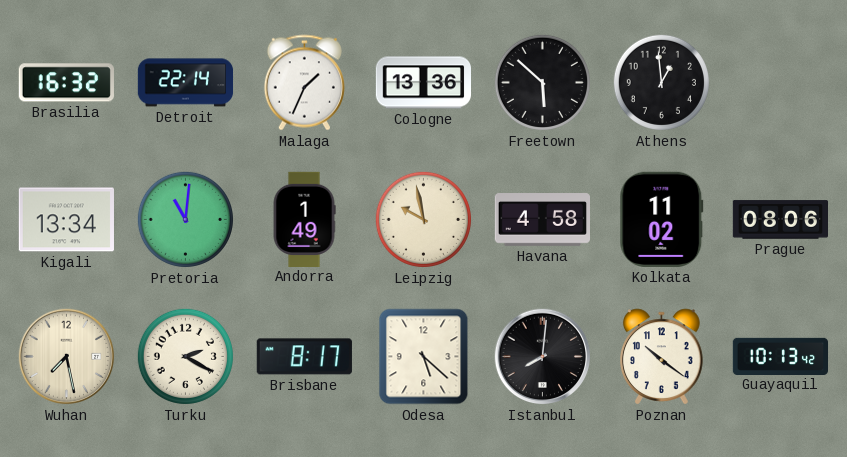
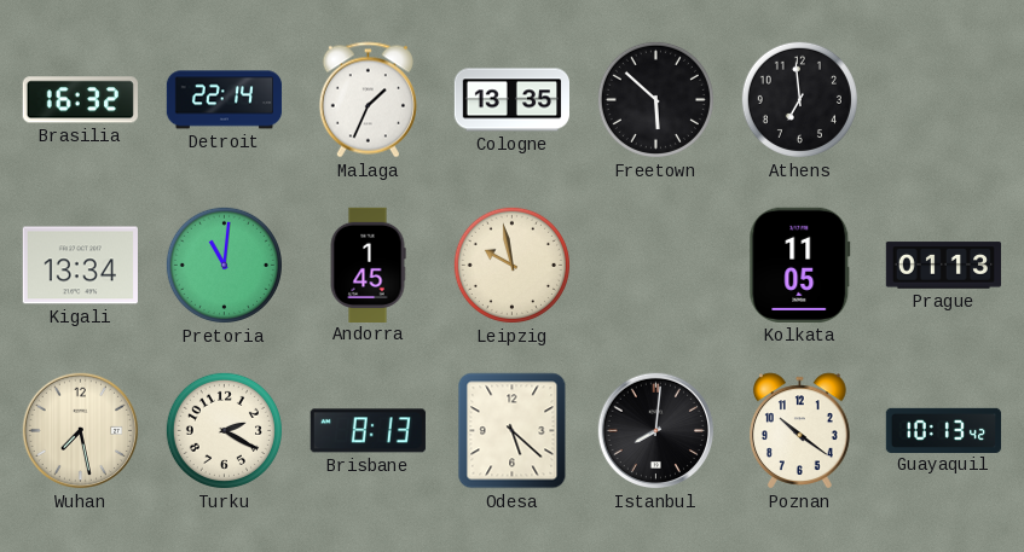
Cologne: 13:36 -> 13:35 (513, 100)
Athens: 12:59 -> 6:59 (799, 99)
Andorra: 1:49 -> 1:45 (368, 265)
Havana: 4:58 -> none (542, 220)
Kolkata: 11:02 -> 11:05 (800, 265)
Prague: 08:06 -> 01:13 (943, 266)
Brisbane: 8:17 -> 8:13 (368, 431)
